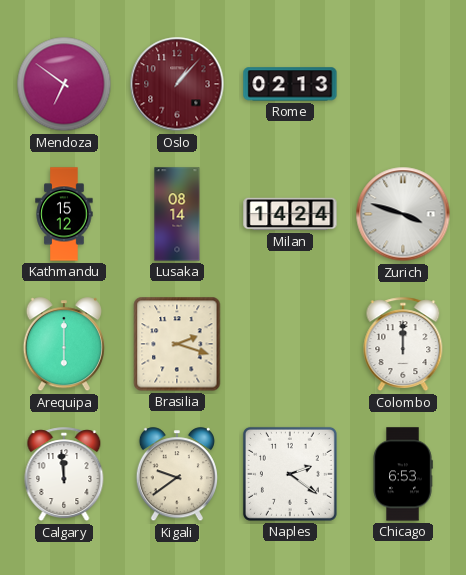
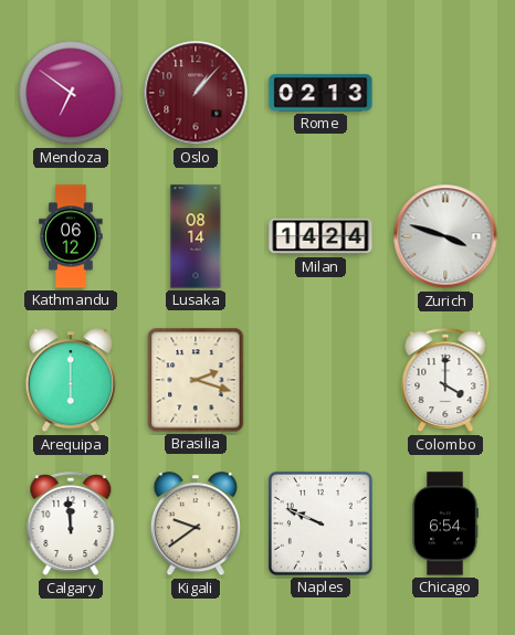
Kathmandu: 15:12 -> 06:12 (71, 236)
Colombo: 12:00 -> 4:00 (445, 381)
Naples: 2:21 -> 9:49 (320, 523)
Chicago: 6:53 -> 6:54 (445, 523)
